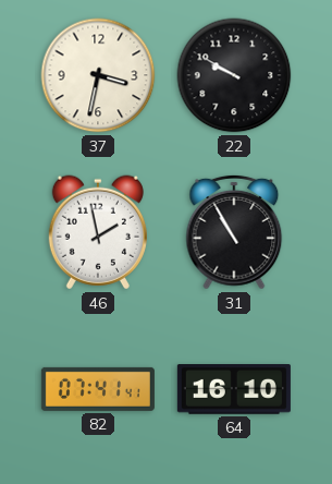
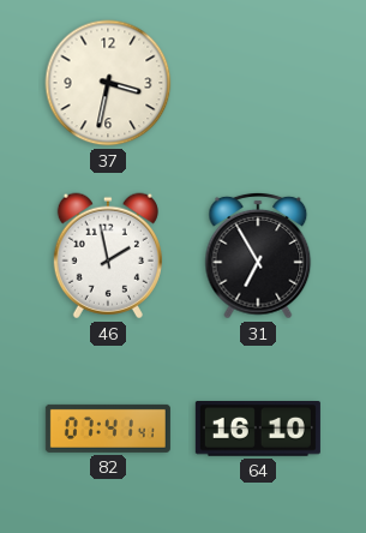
22: 9:50 -> none (234, 75)
31: 10:55 -> 6:55 (258, 256)
